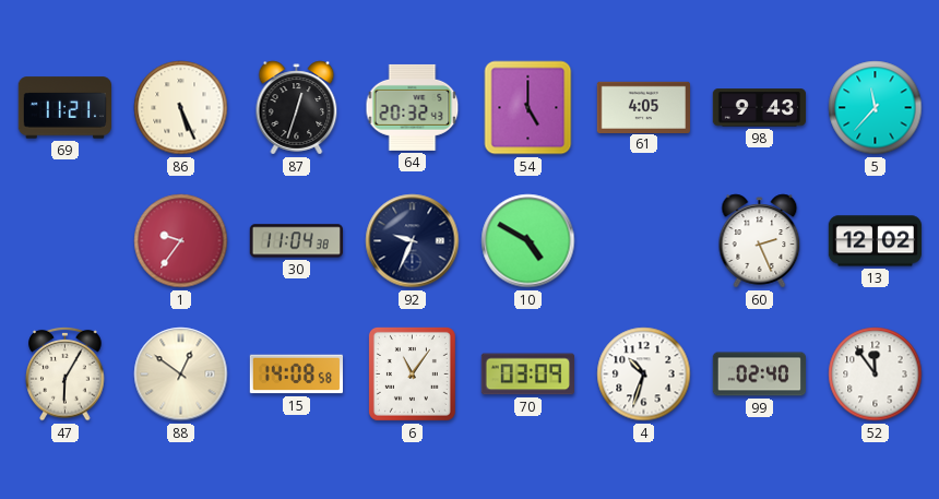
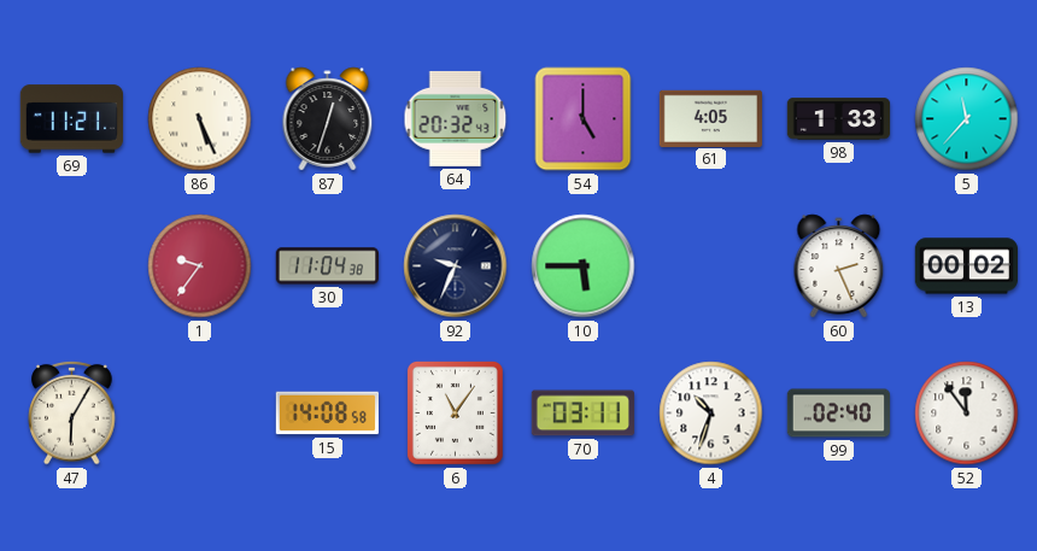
98: 9:43 -> 1:33 (839, 119)
10: 4:50 -> 5:45 (584, 266)
13: 12:02 -> 00:02 (966, 266)
88: 12:51 -> none (181, 375)
70: 03:09 -> 03:11 (582, 414)
